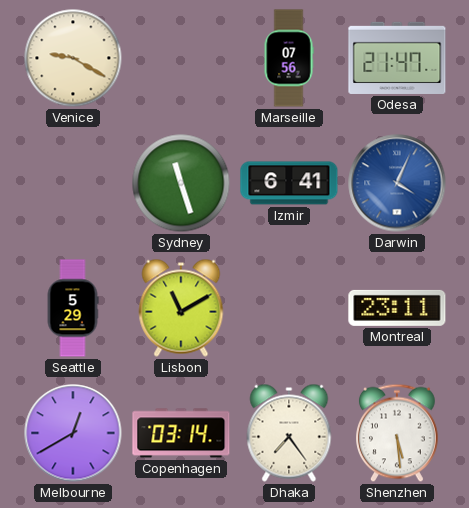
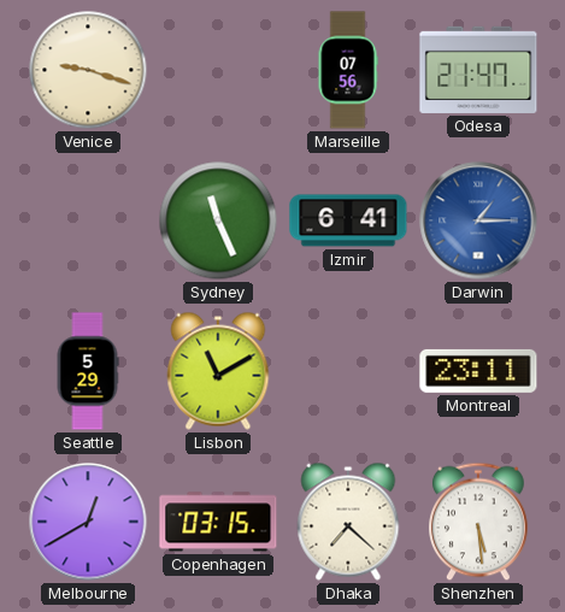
Venice: 9:20 -> 9:18 (88, 70)
Sydney: 11:27 -> 11:26 (218, 220)
Darwin: 4:04 -> 1:15 (478, 220)
Copenhagen: 03:14 -> 03:15 (218, 522)
Dhaka: 7:24 -> 7:22 (348, 522)
